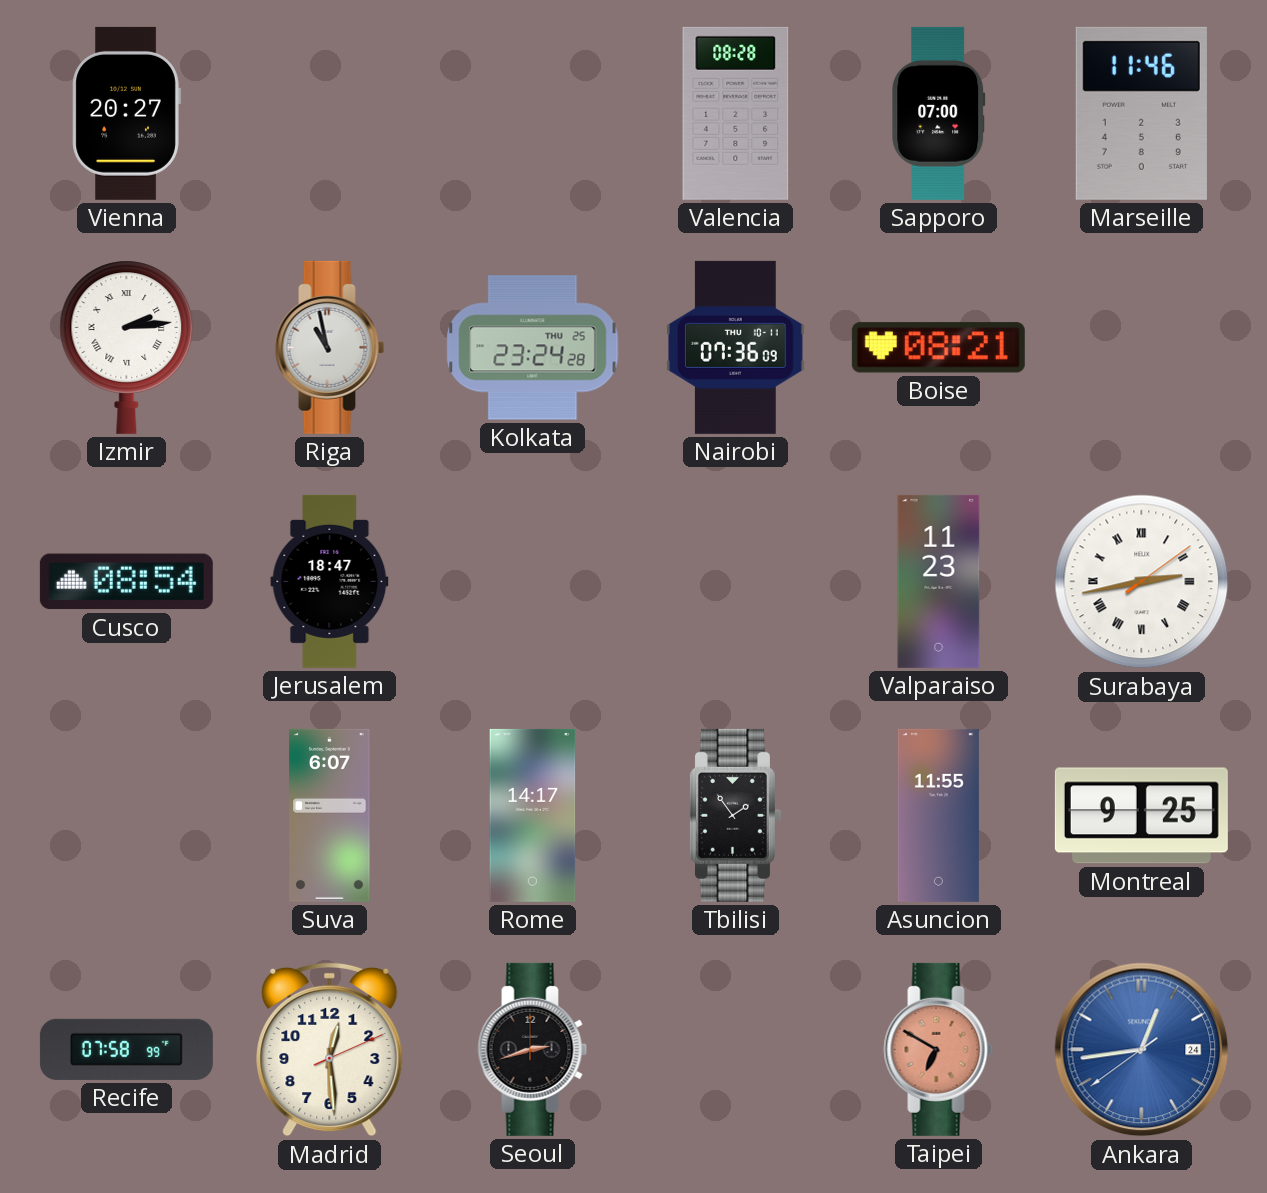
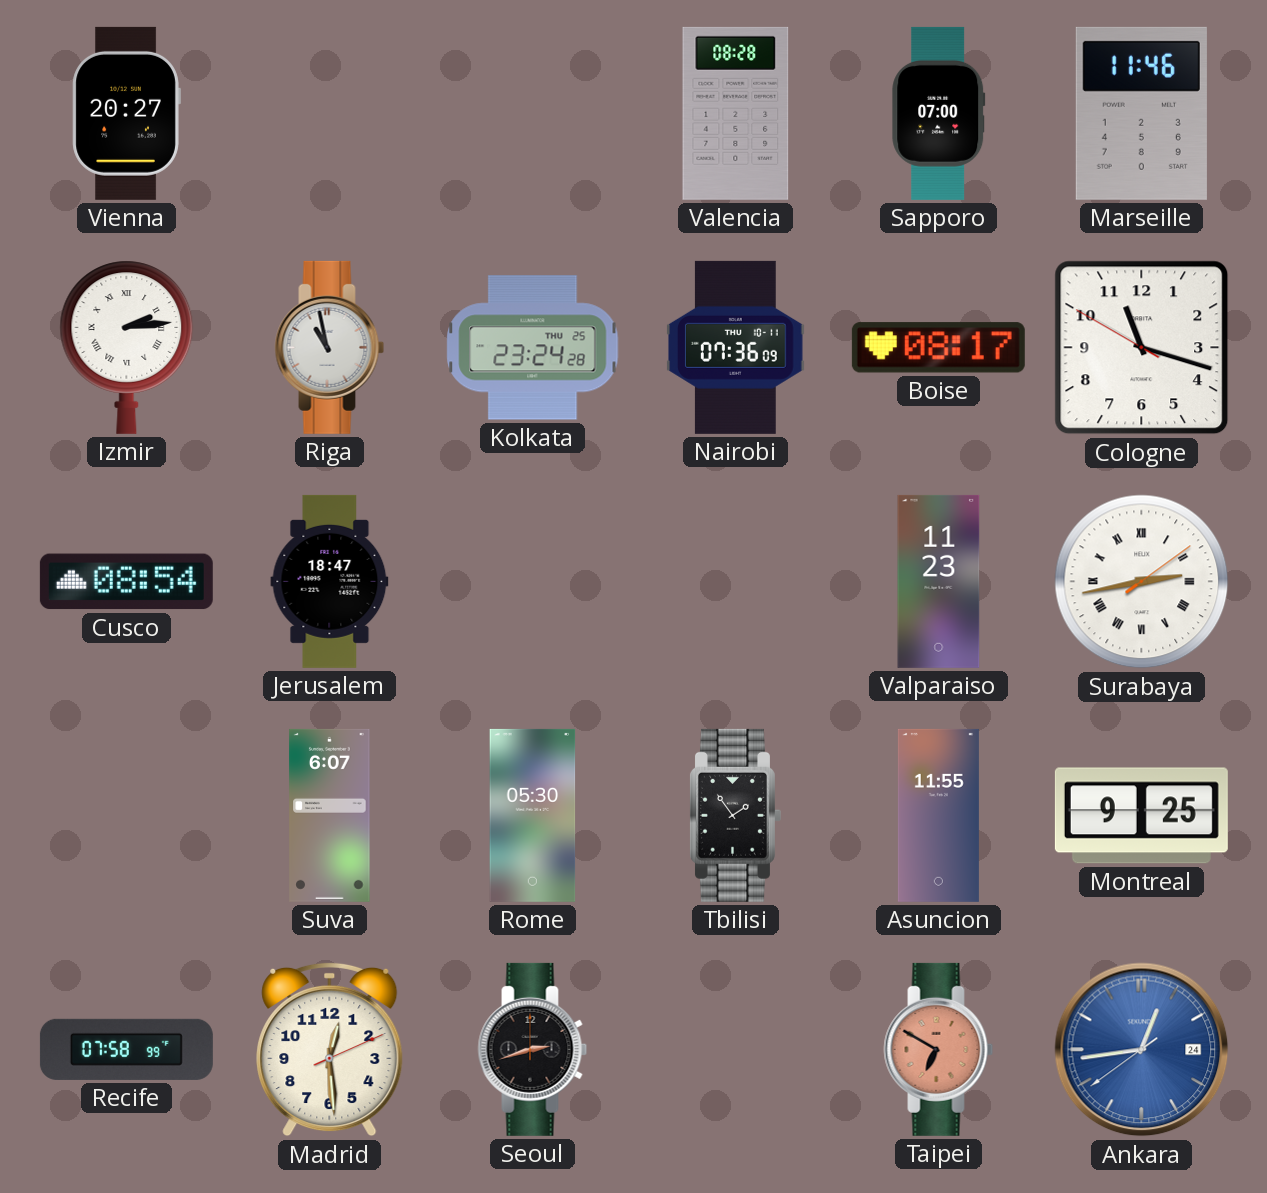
Boise: 08:21 -> 08:17 (938, 348)
Cologne: none -> 11:17 (1142, 348)
Rome: 14:17 -> 05:30 (533, 815)
